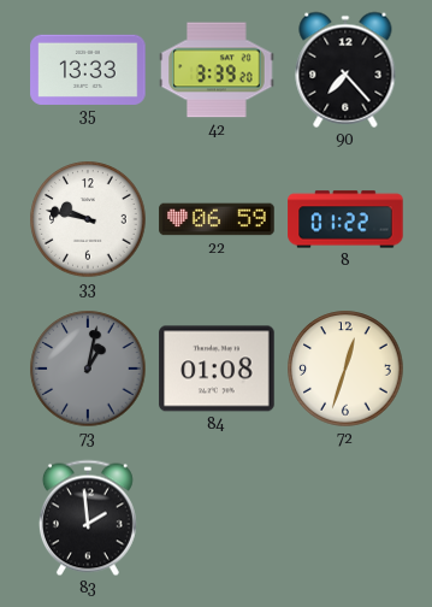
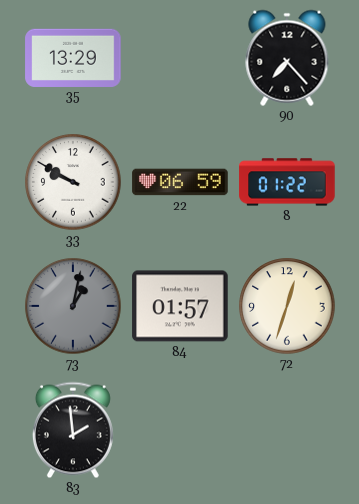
35: 13:33 -> 13:29 (73, 57)
42: 3:39 -> none (217, 70)
33: 9:47 -> 9:50 (73, 182)
84: 01:08 -> 01:57 (180, 306)
